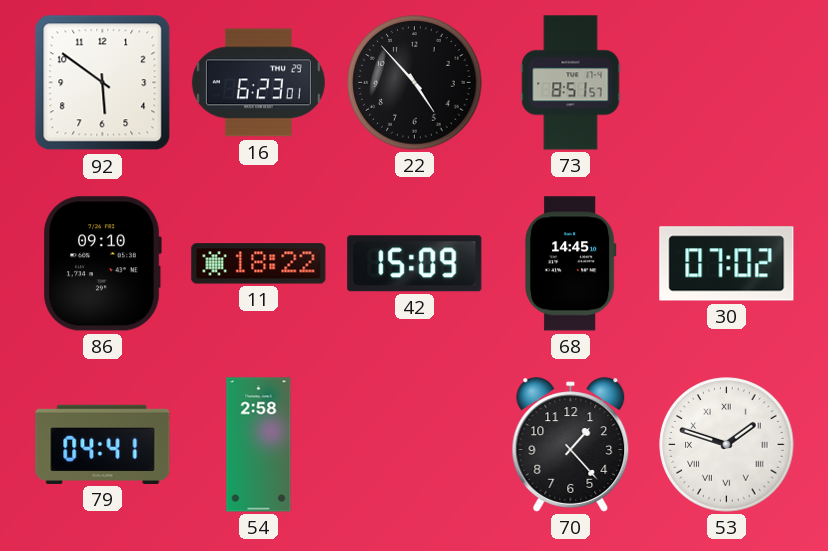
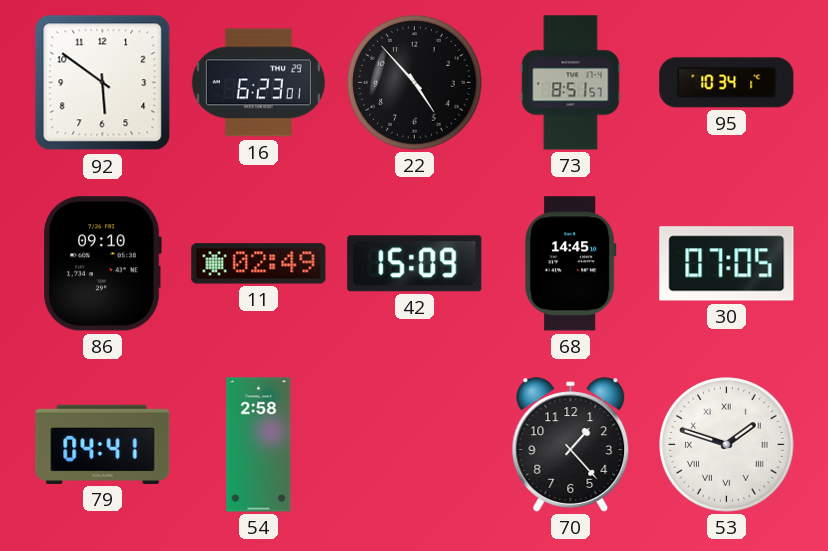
95: none -> 10:34 (727, 83)
11: 18:22 -> 02:49 (259, 264)
30: 07:02 -> 07:05 (727, 264)
